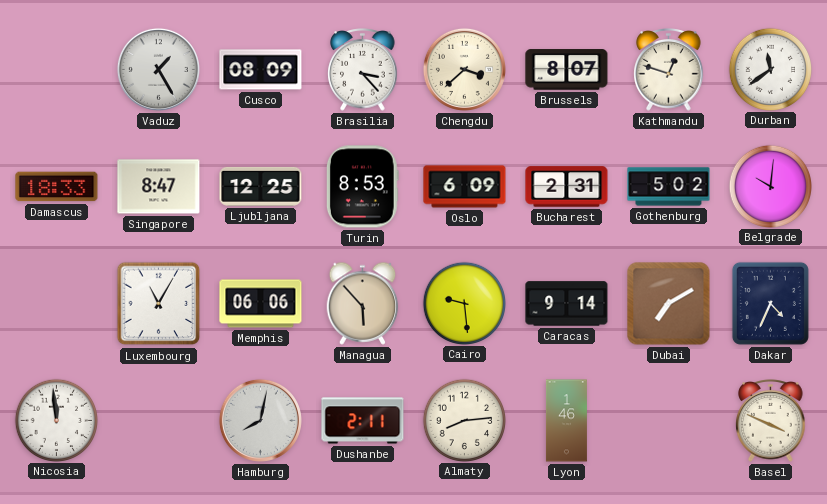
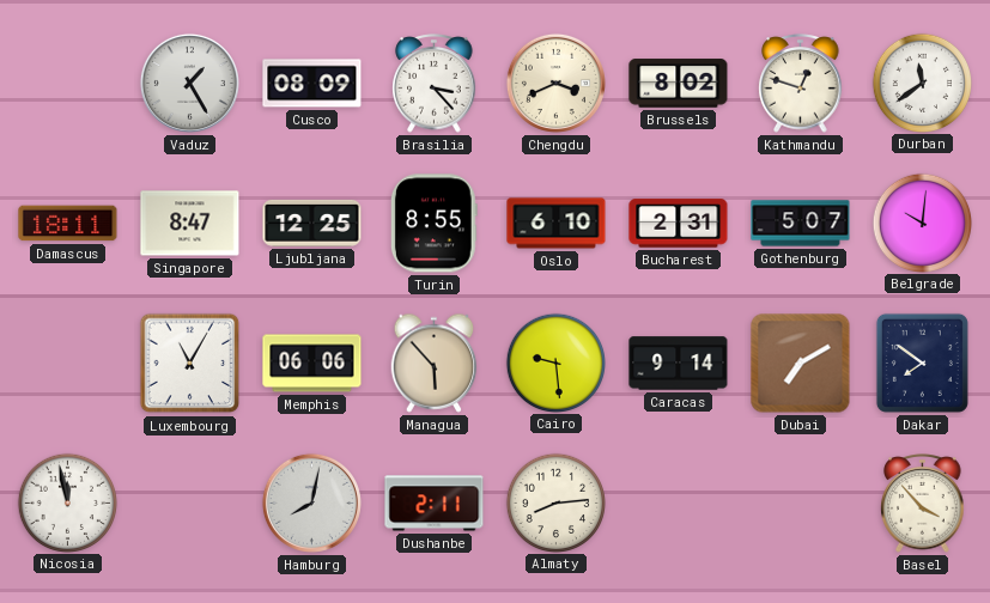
Chengdu: 3:38 -> 3:41 (555, 83)
Brussels: 8:07 -> 8:02 (679, 84)
Damascus: 18:33 -> 18:11 (68, 224)
Turin: 8:53 -> 8:55 (433, 224)
Oslo: 6:09 -> 6:10 (557, 224)
Gothenburg: 5:02 -> 5:07 (801, 224)
Dakar: 4:34 -> 7:51 (922, 363)
Nicosia: 11:59 -> 11:58 (67, 502)
Lyon: 1:46 -> none (566, 421)
Basel: 3:49 -> 3:53 (923, 504)
